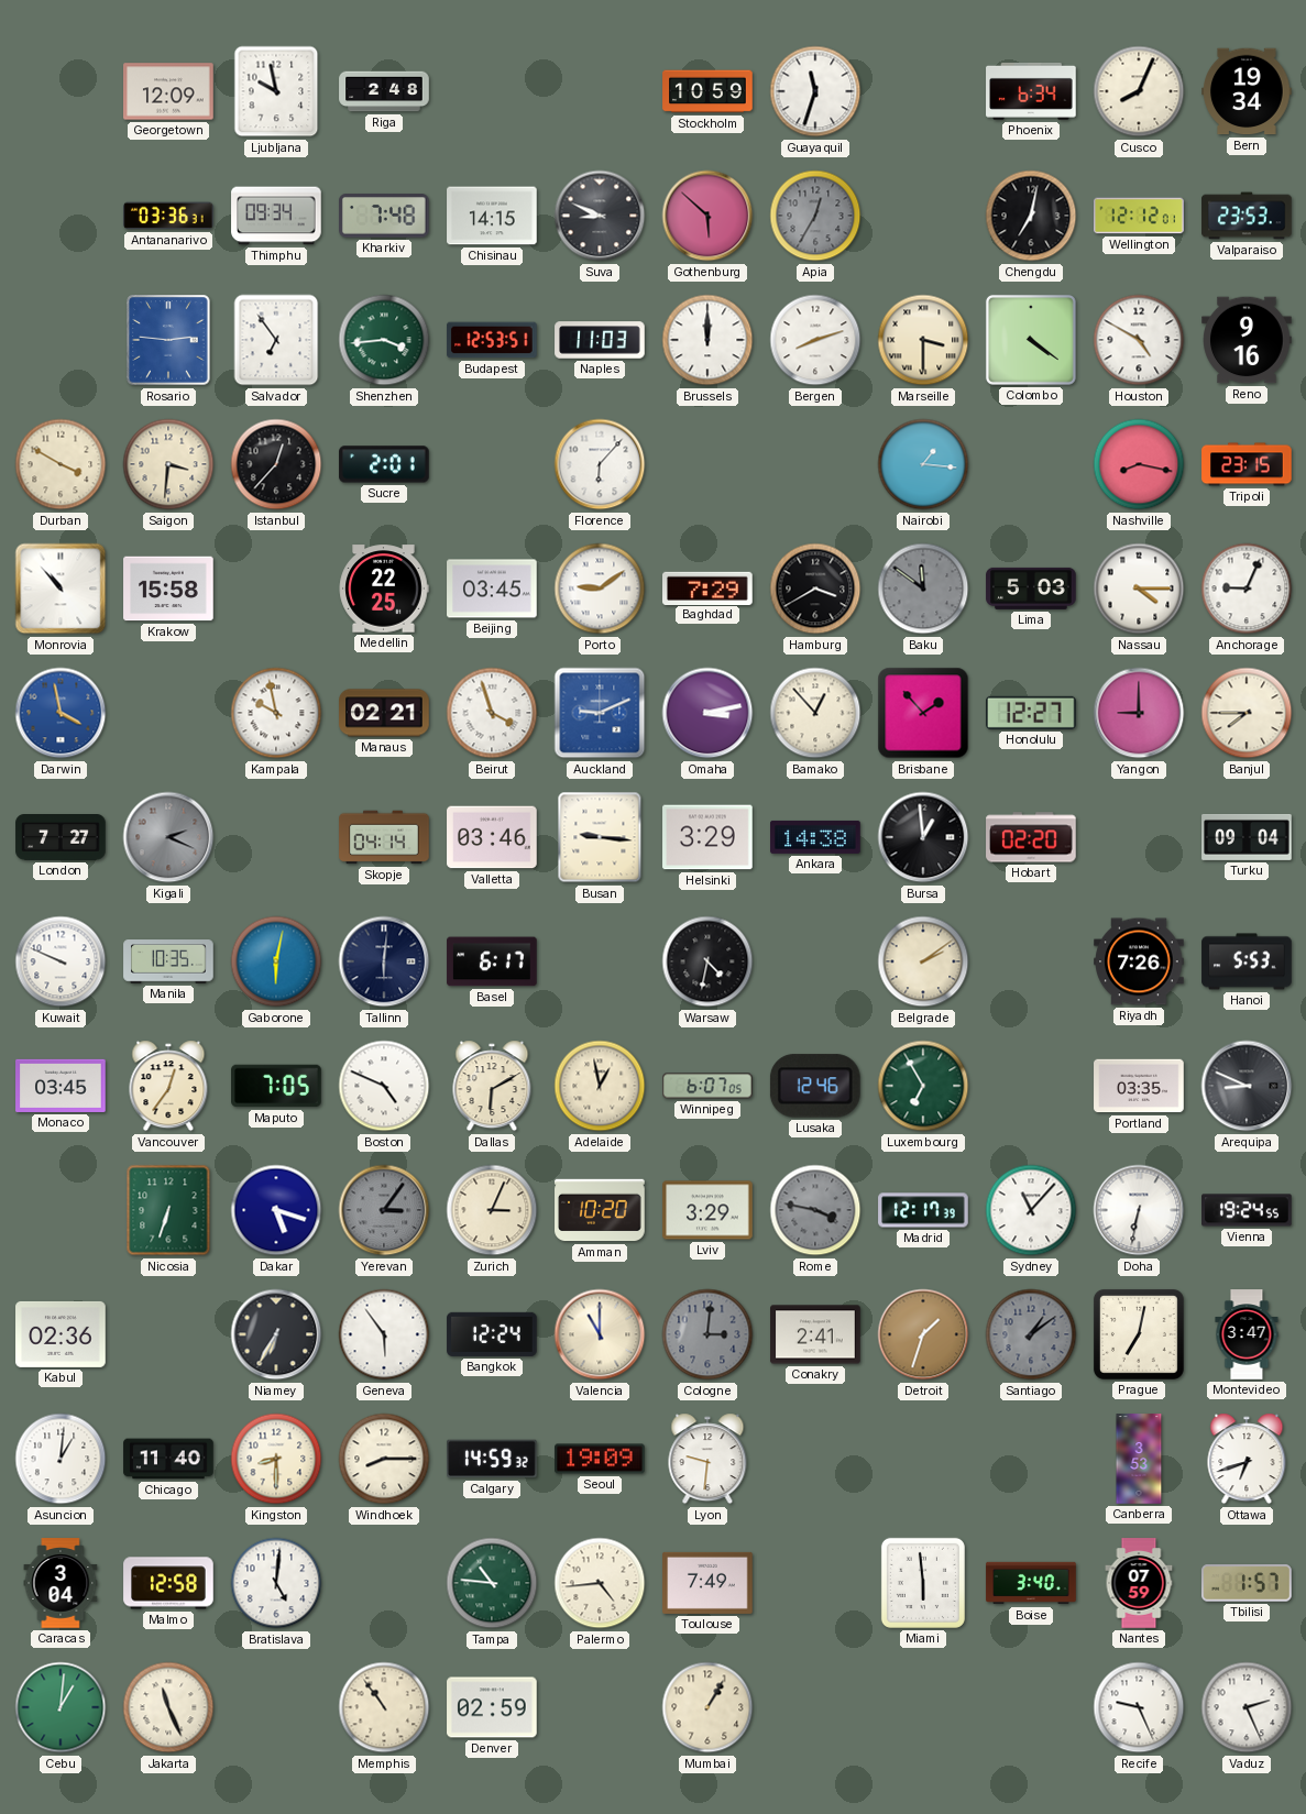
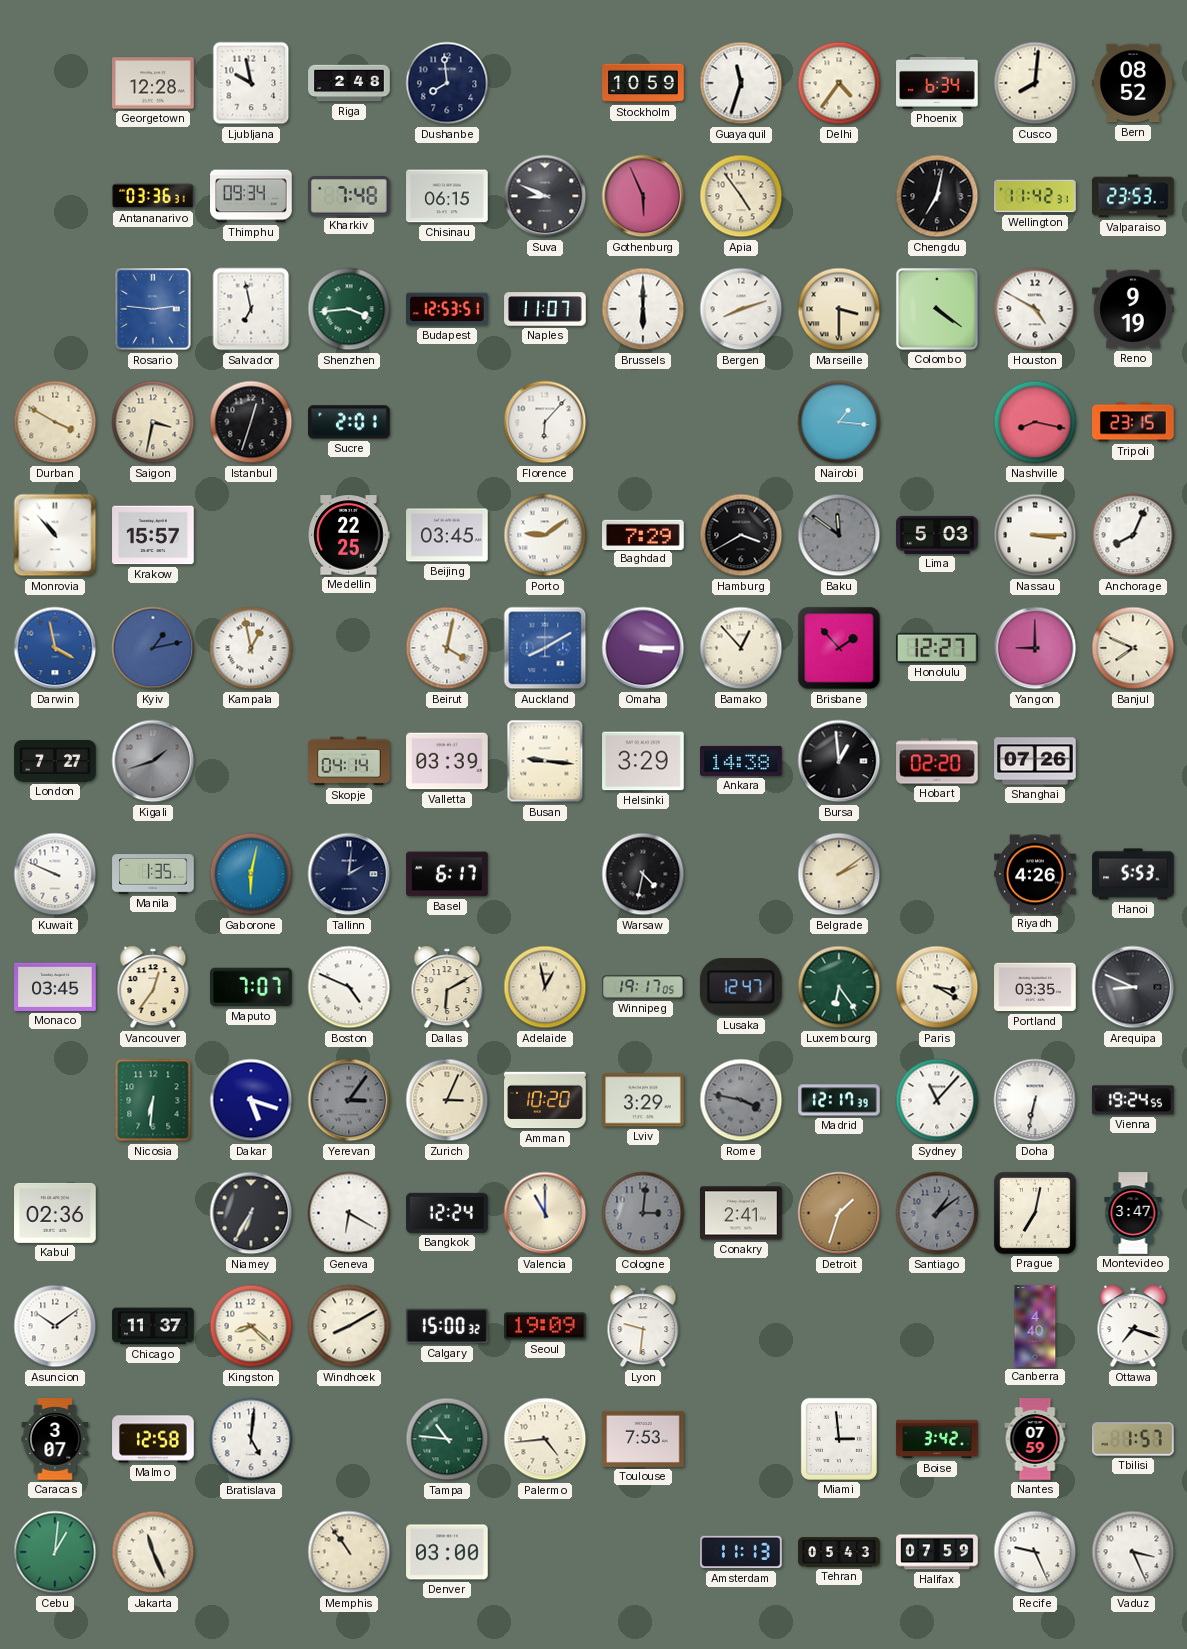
Georgetown: 12:09 -> 12:28 (153, 83)
Dushanbe: none -> 7:59 (447, 83)
Delhi: none -> 4:36 (839, 83)
Cusco: 8:04 -> 8:01 (1035, 83)
Bern: 19:34 -> 08:52 (1133, 83)
Chisinau: 14:15 -> 06:15 (447, 196)
Gothenburg: 5:52 -> 5:56 (643, 196)
Apia: 12:35 -> 4:54 (741, 196)
Apia dial: grey -> cream (741, 196)
Wellington: 12:12 -> 11:42 (1035, 196)
Salvador: 6:54 -> 6:58 (251, 309)
Naples: 11:03 -> 11:07 (545, 309)
Brussels: 12:00 -> 6:00 (643, 309)
Reno: 9:16 -> 9:19 (1133, 309)
Saigon: 3:31 -> 3:32 (153, 422)
Istanbul: 12:37 -> 12:33 (251, 422)
Krakow: 15:58 -> 15:57 (153, 535)
Nassau: 4:15 -> 3:15 (1035, 535)
Anchorage: 9:04 -> 8:04 (1133, 535)
Kyiv: none -> 1:13 (153, 648)
Kampala: 9:58 -> 12:58 (251, 648)
Manaus: 02:21 -> none (384, 713)
Beirut: 3:57 -> 4:02 (447, 648)
Auckland: 9:11 -> 8:10 (545, 648)
Omaha: 3:13 -> 3:15 (643, 648)
Banjul: 7:45 -> 7:49 (1133, 648)
Kigali: 2:19 -> 1:42 (153, 761)
Valletta: 03:46 -> 03:39 (447, 761)
Shanghai: none -> 07:26 (1035, 761)
Turku: 09:04 -> none (1247, 837)
Manila: 10:35 -> 1:35 (153, 874)
Tallinn: 6:01 -> 2:01 (349, 874)
Riyadh: 7:26 -> 4:26 (1035, 874)
Maputo: 7:05 -> 7:07 (251, 987)
Winnipeg: 6:07 -> 19:17 (643, 987)
Lusaka: 12:46 -> 12:47 (741, 987)
Luxembourg: 6:55 -> 6:24 (839, 987)
Paris: none -> 3:20 (937, 987)
Nicosia: 6:33 -> 6:31 (153, 1100)
Geneva: 5:54 -> 6:20 (349, 1213)
Asuncion: 1:01 -> 10:09 (55, 1326)
Chicago: 11:40 -> 11:37 (153, 1326)
Kingston: 8:30 -> 8:22 (251, 1326)
Windhoek: 8:15 -> 8:10 (349, 1326)
Calgary: 14:59 -> 15:00 (448, 1326)
Canberra: 3:53 -> 4:40 (1035, 1326)
Ottawa: 6:42 -> 7:18 (1133, 1326)
Caracas: 3:04 -> 3:07 (55, 1439)
Toulouse: 7:49 -> 7:53 (643, 1439)
Miami: 5:59 -> 2:59 (839, 1439)
Boise: 3:40 -> 3:42 (937, 1439)
Denver: 02:59 -> 03:00 (447, 1552)
Mumbai: 1:05 -> none (707, 1707)
Amsterdam: none -> 11:13 (741, 1552)
Tehran: none -> 05:43 (839, 1552)
Halifax: none -> 07:59 (937, 1552)
Vaduz: 2:26 -> 3:26 (1133, 1552)
